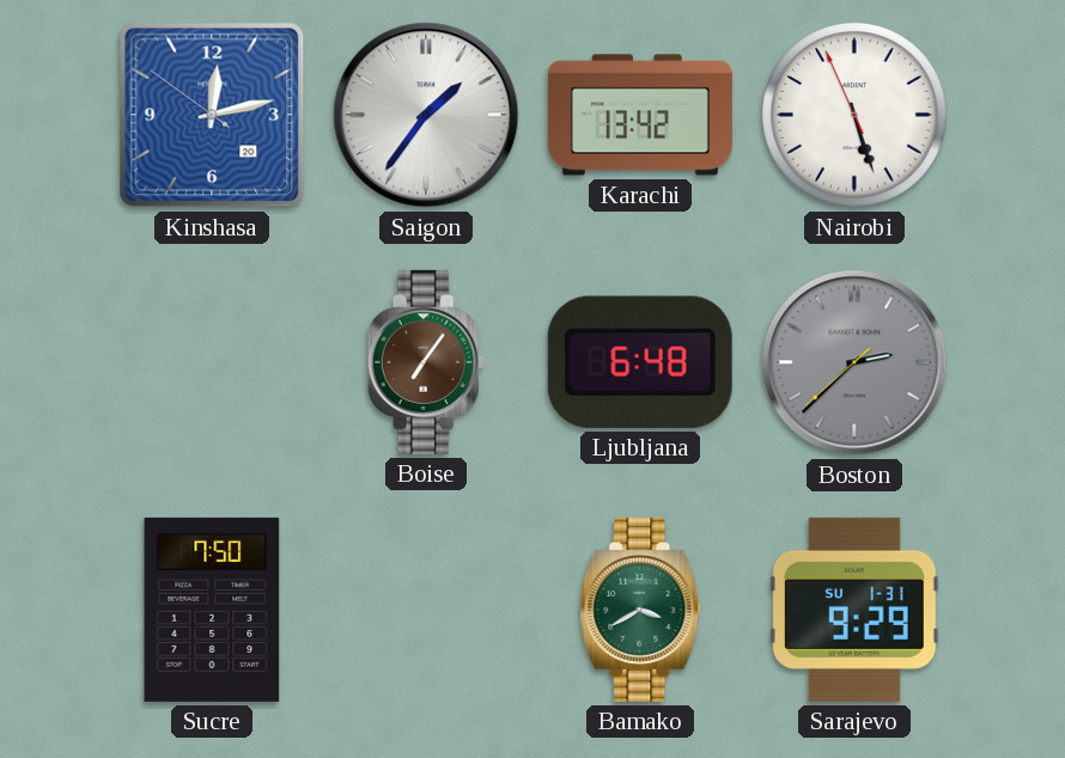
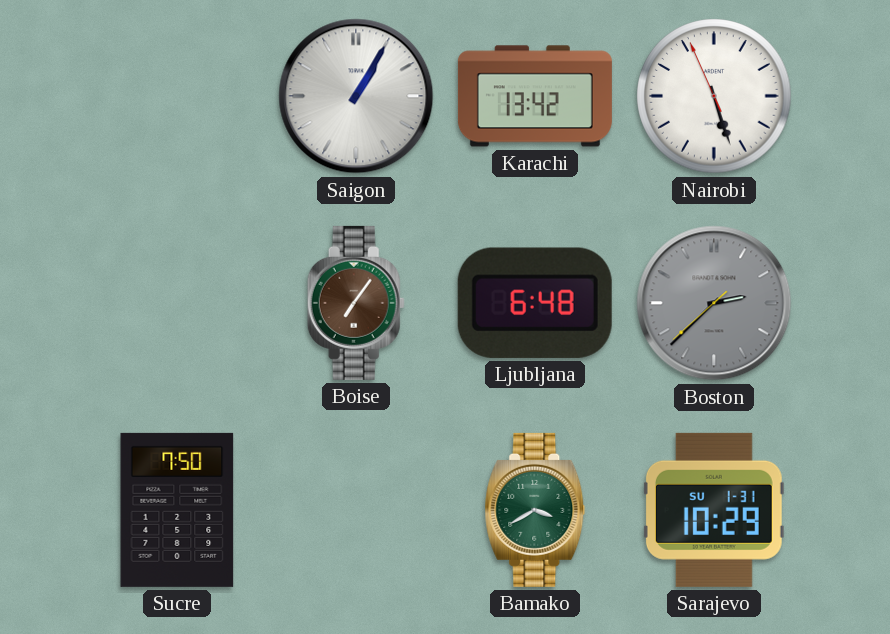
Kinshasa: 12:12 -> none (212, 115)
Saigon: 1:36 -> 1:05 (356, 96)
Sarajevo: 9:29 -> 10:29 (714, 510)
